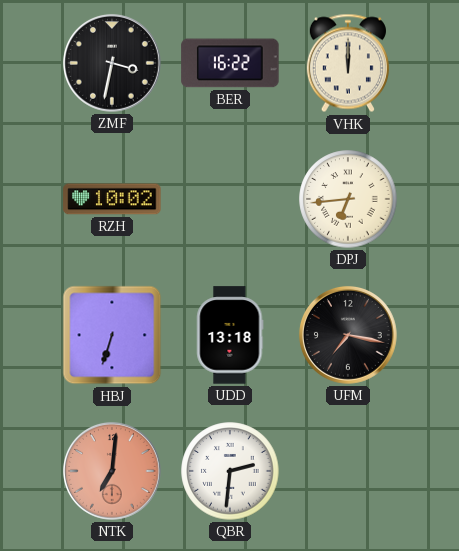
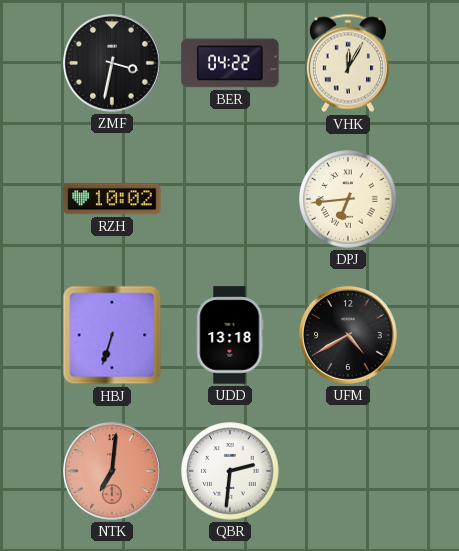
BER: 16:22 -> 04:22 (230, 63)
VHK: 12:00 -> 12:05 (348, 63)
UFM: 7:17 -> 4:40 (348, 335)
